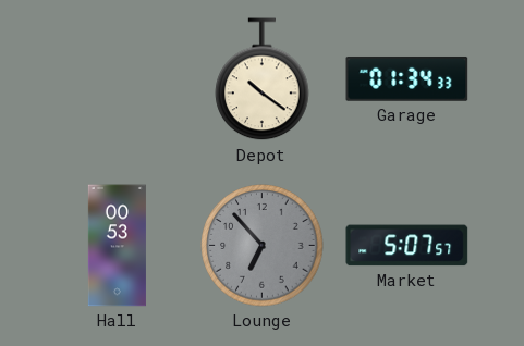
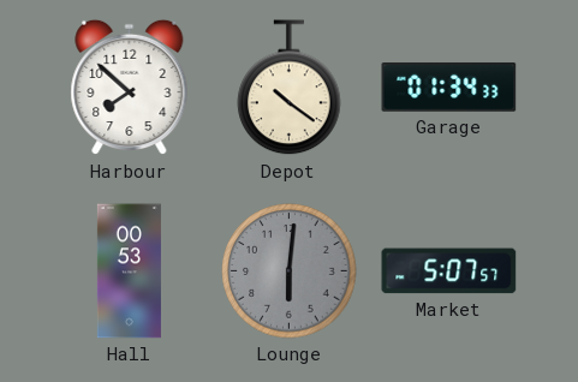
Harbour: none -> 7:52 (130, 88)
Lounge: 6:53 -> 6:01 (290, 271)
